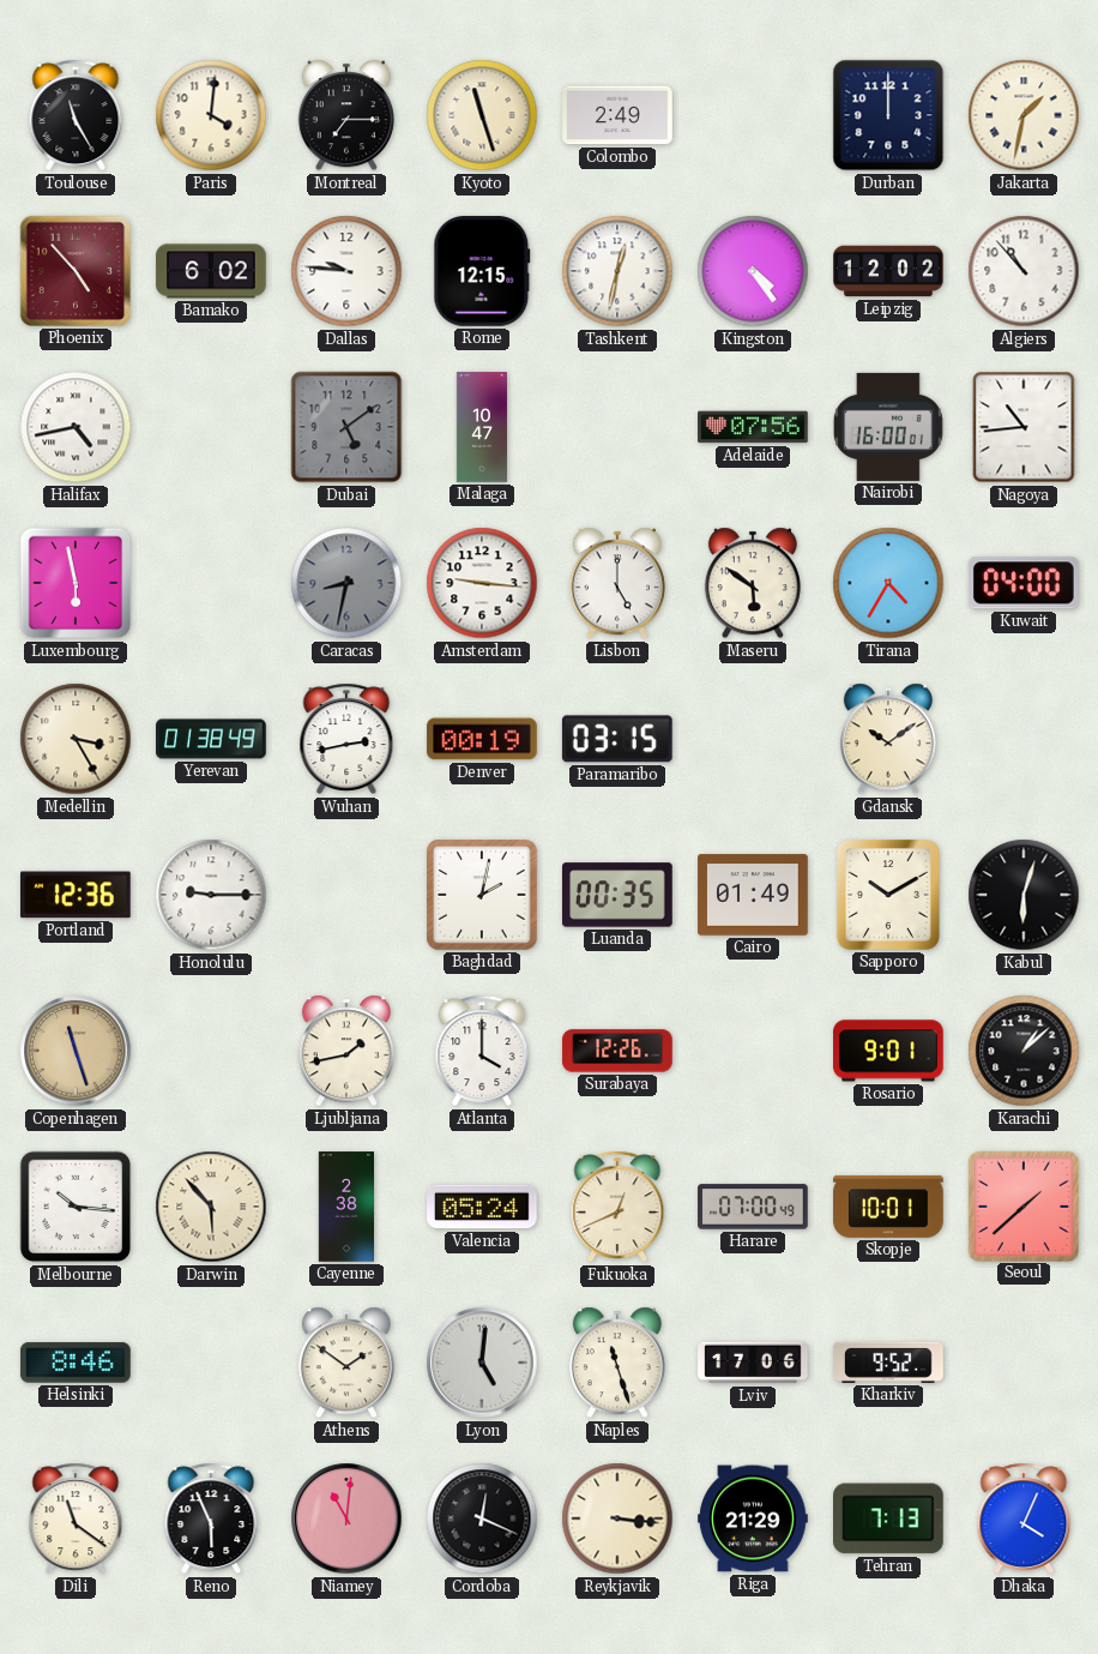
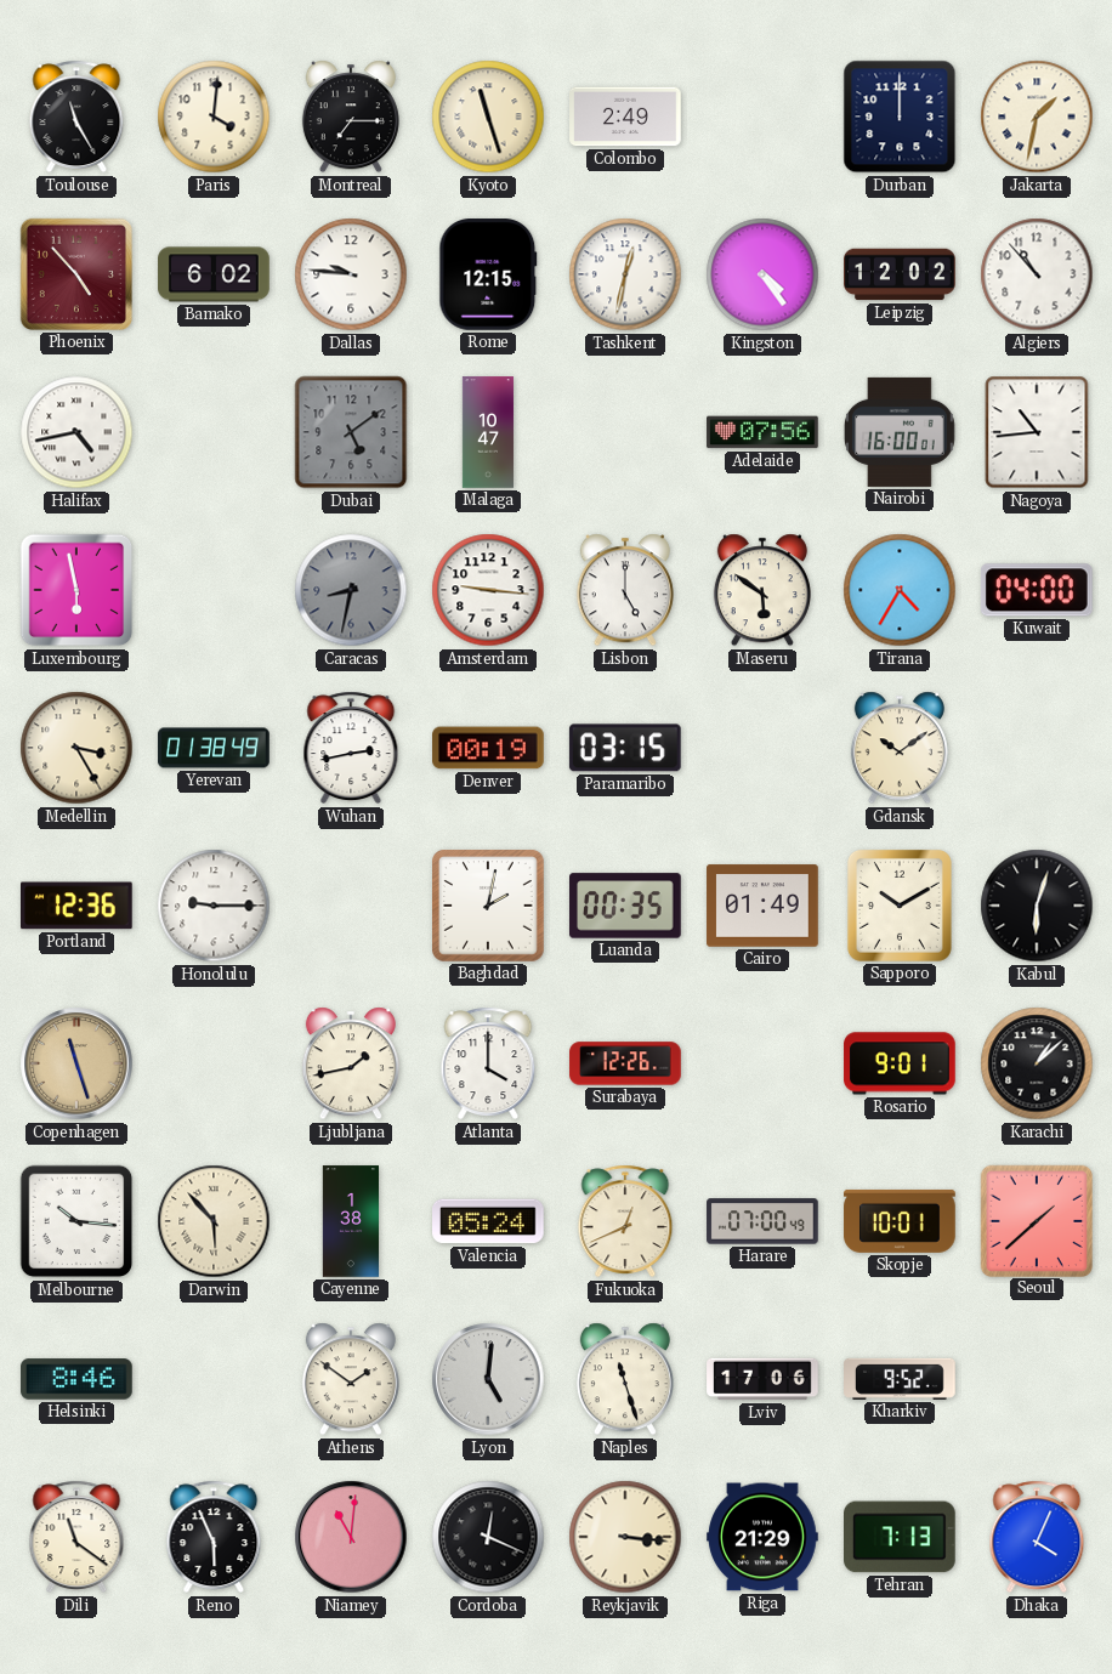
Cayenne: 2:38 -> 1:38 (351, 1221)
